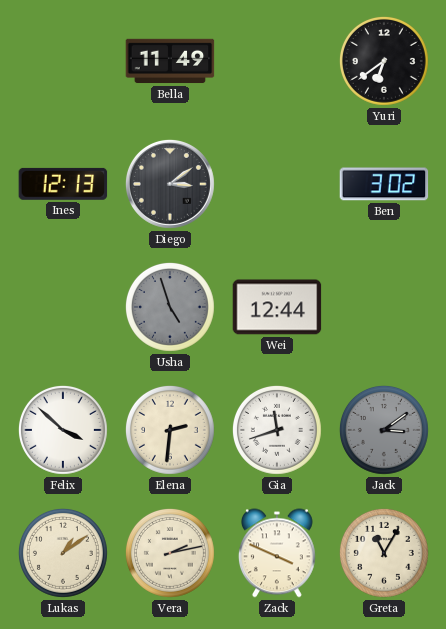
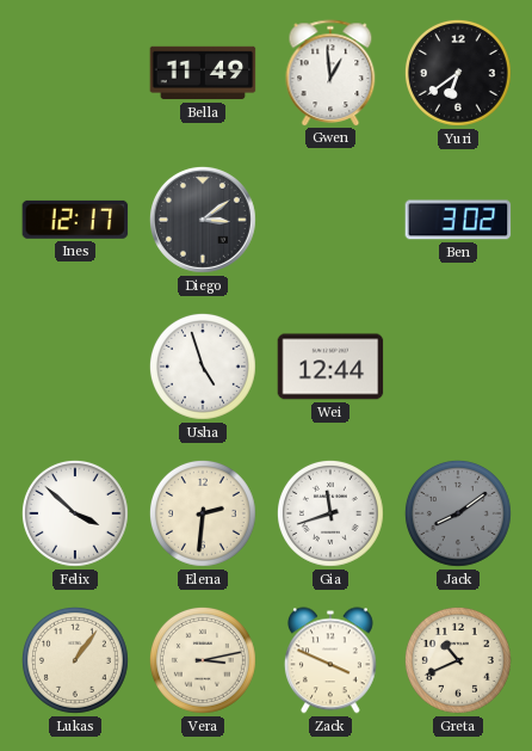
Gwen: none -> 12:59 (330, 73)
Ines: 12:13 -> 12:17 (75, 220)
Usha dial: grey -> white (203, 367)
Jack: 3:09 -> 8:09 (458, 513)
Lukas: 1:09 -> 1:06 (75, 660)
Vera: 2:13 -> 3:13 (203, 660)
Greta: 11:05 -> 10:41 (458, 660)
